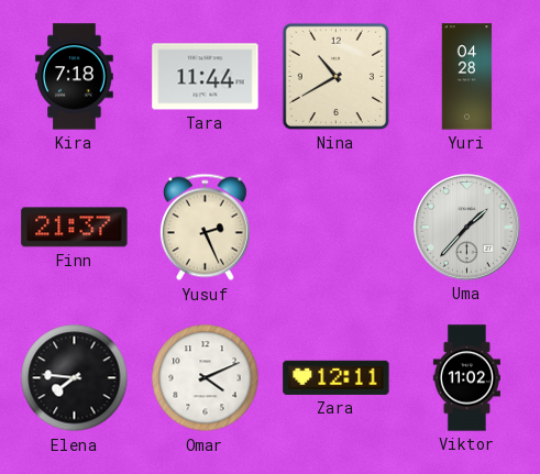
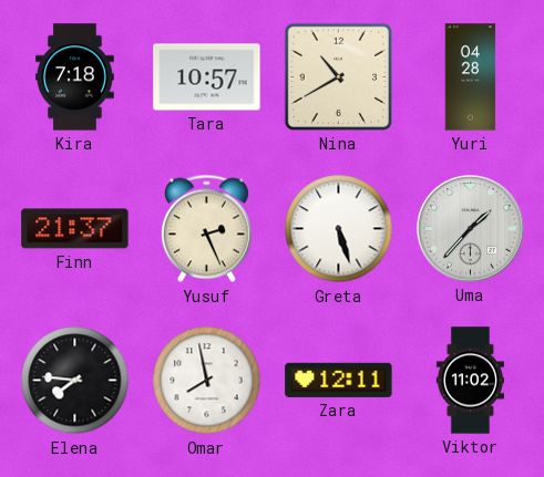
Tara: 11:44 -> 10:57 (207, 77)
Greta: none -> 5:27 (339, 229)
Omar: 4:11 -> 7:58 (207, 381)
